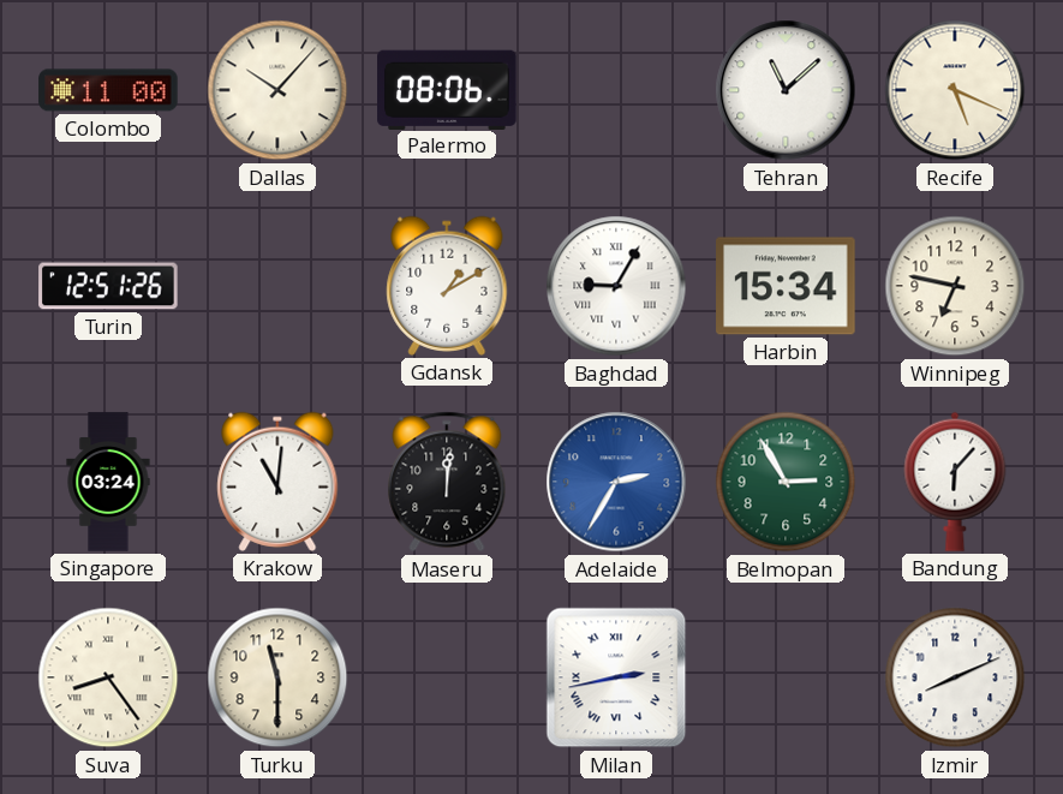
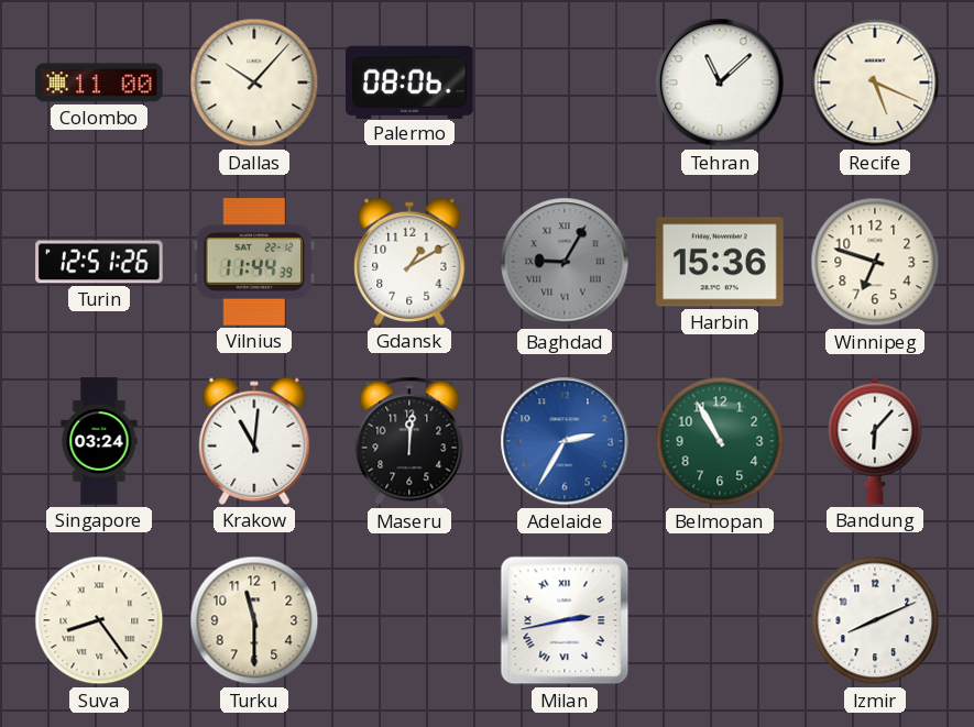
Vilnius: none -> 11:44 (254, 262)
Baghdad dial: white -> grey (565, 262)
Harbin: 15:34 -> 15:36 (720, 262)
Winnipeg: 6:47 -> 6:48 (875, 262)
Belmopan: 2:55 -> 10:55 (720, 441)
